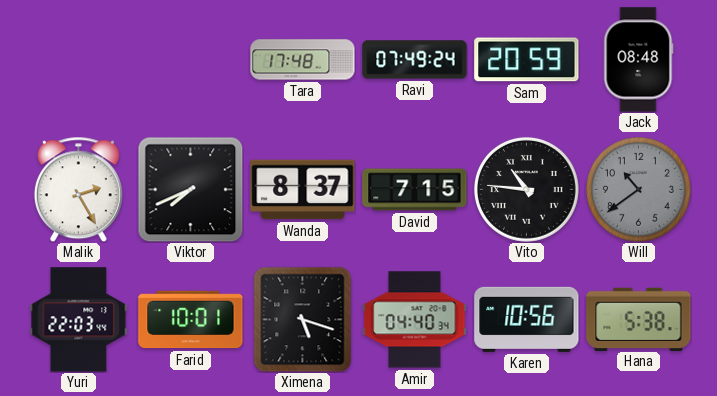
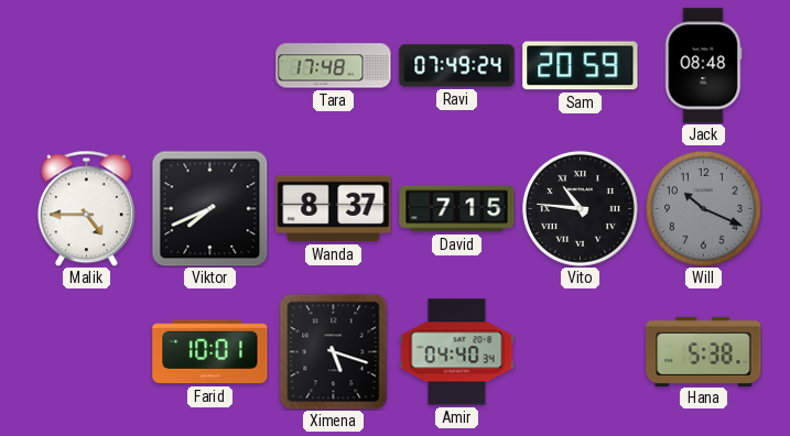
Malik: 2:25 -> 4:45 (86, 208)
Will: 10:39 -> 10:19 (703, 208)
Yuri: 22:03 -> none (79, 320)
Karen: 10:56 -> none (527, 319)
